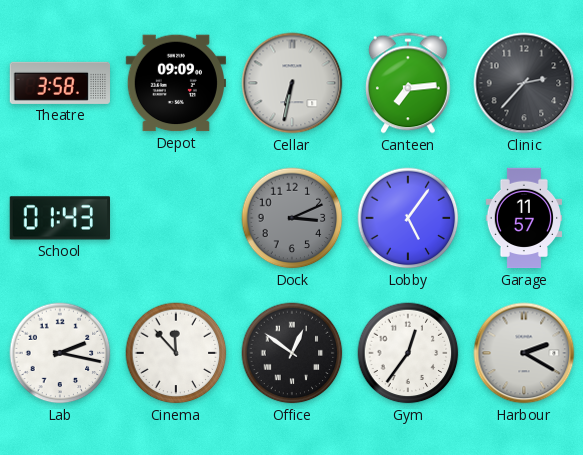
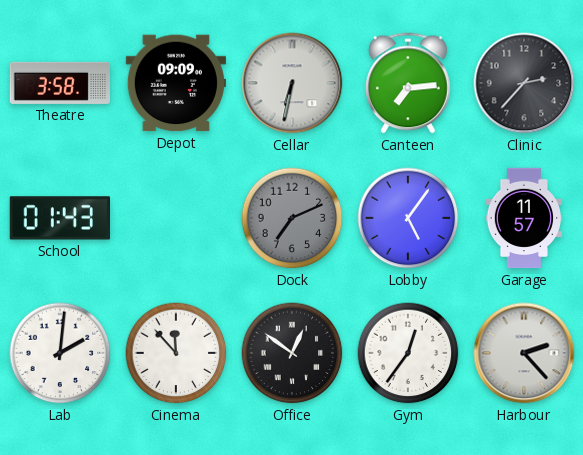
Dock: 3:11 -> 7:11 (292, 218)
Lab: 2:17 -> 2:01 (60, 353)
Harbour: 2:20 -> 2:23 (524, 353)
